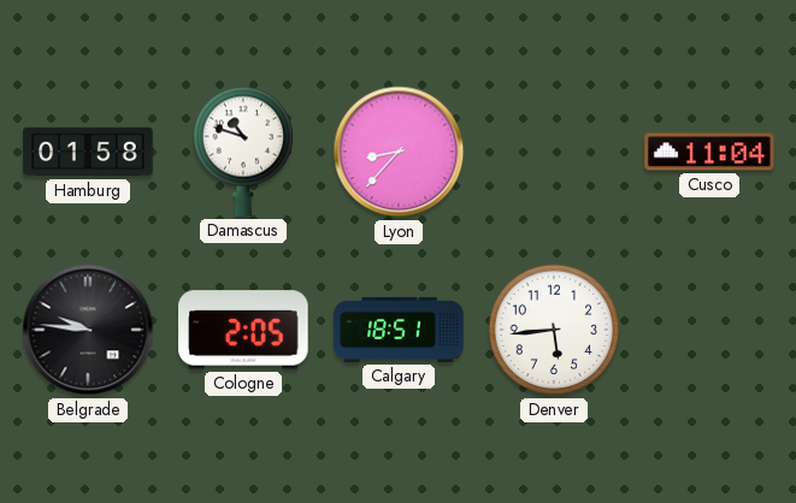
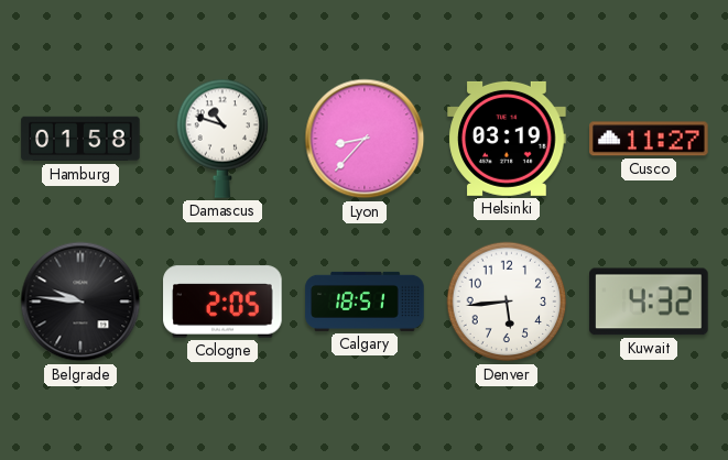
Helsinki: none -> 03:19 (507, 139)
Cusco: 11:04 -> 11:27 (649, 139)
Kuwait: none -> 4:32 (649, 302)
